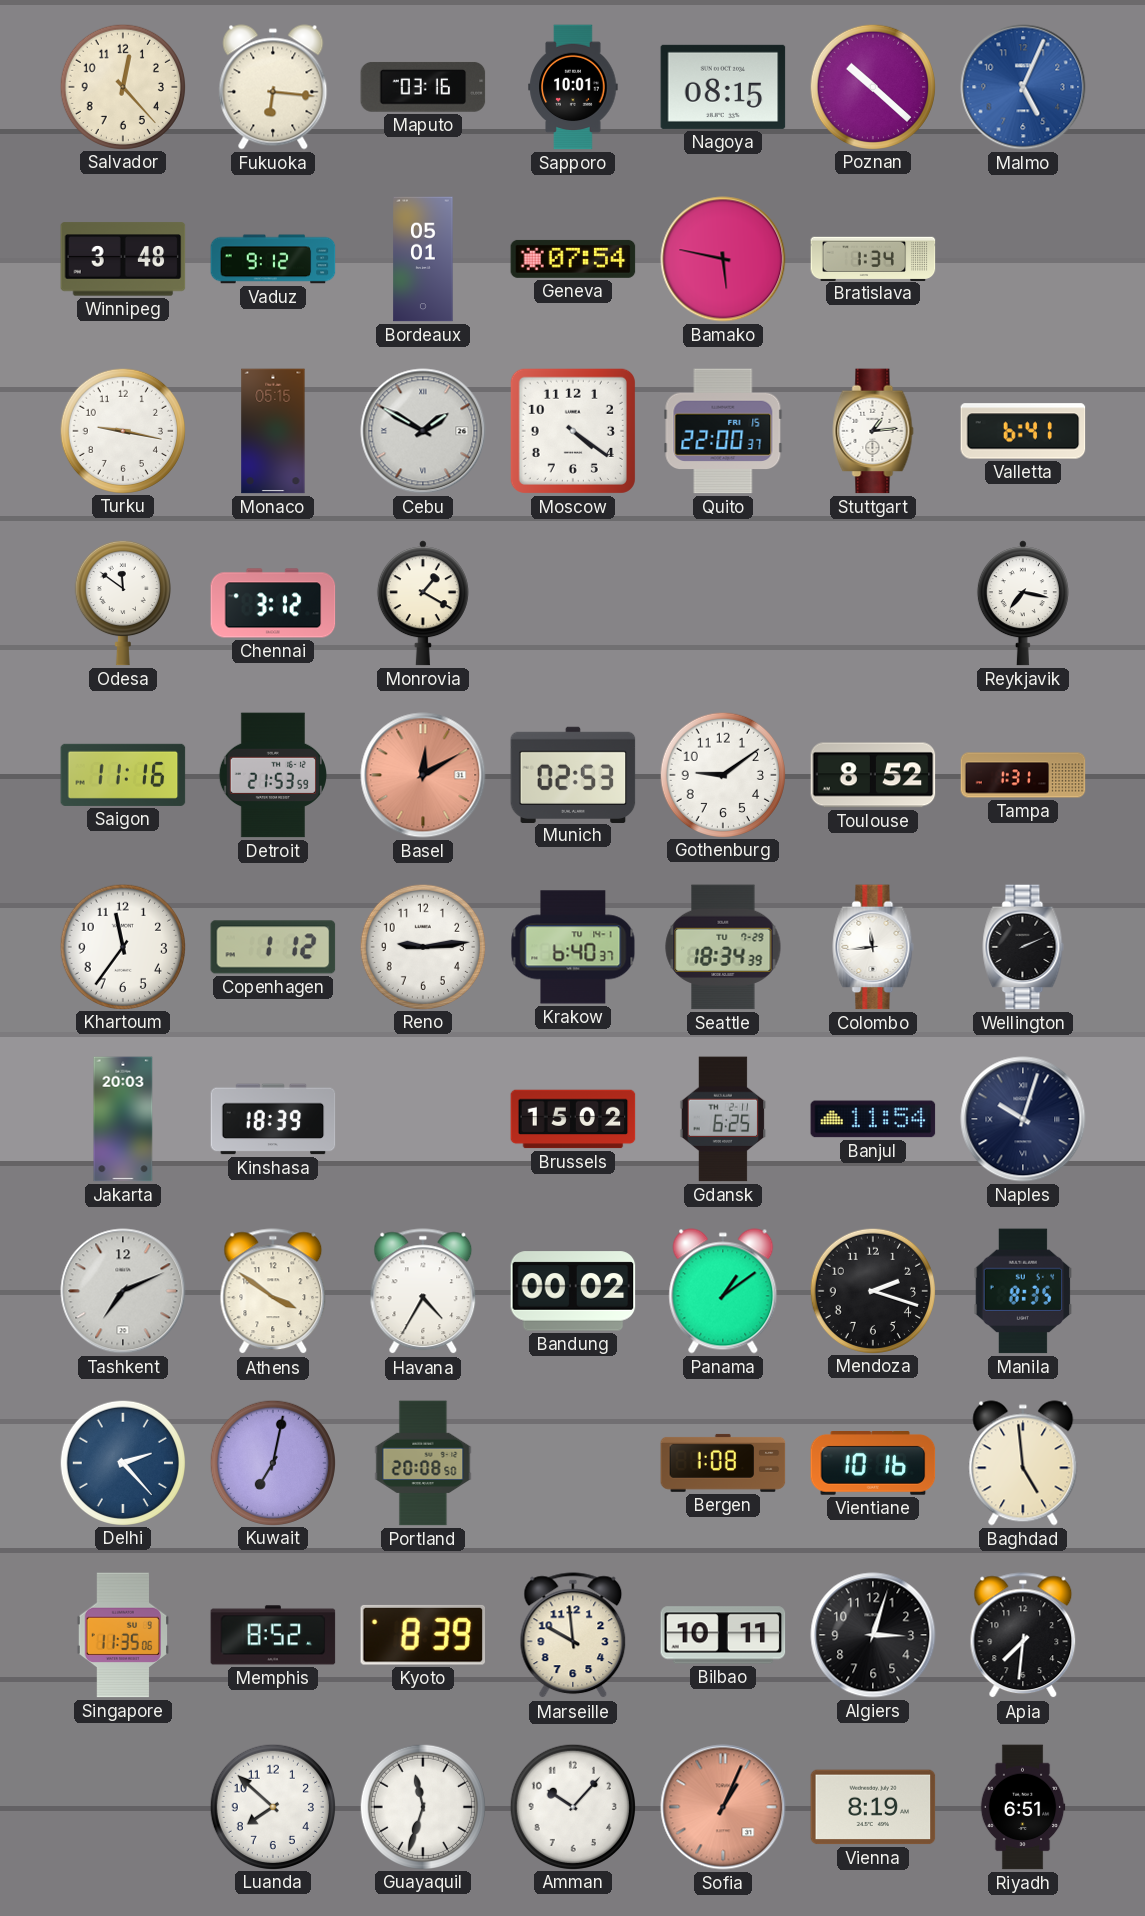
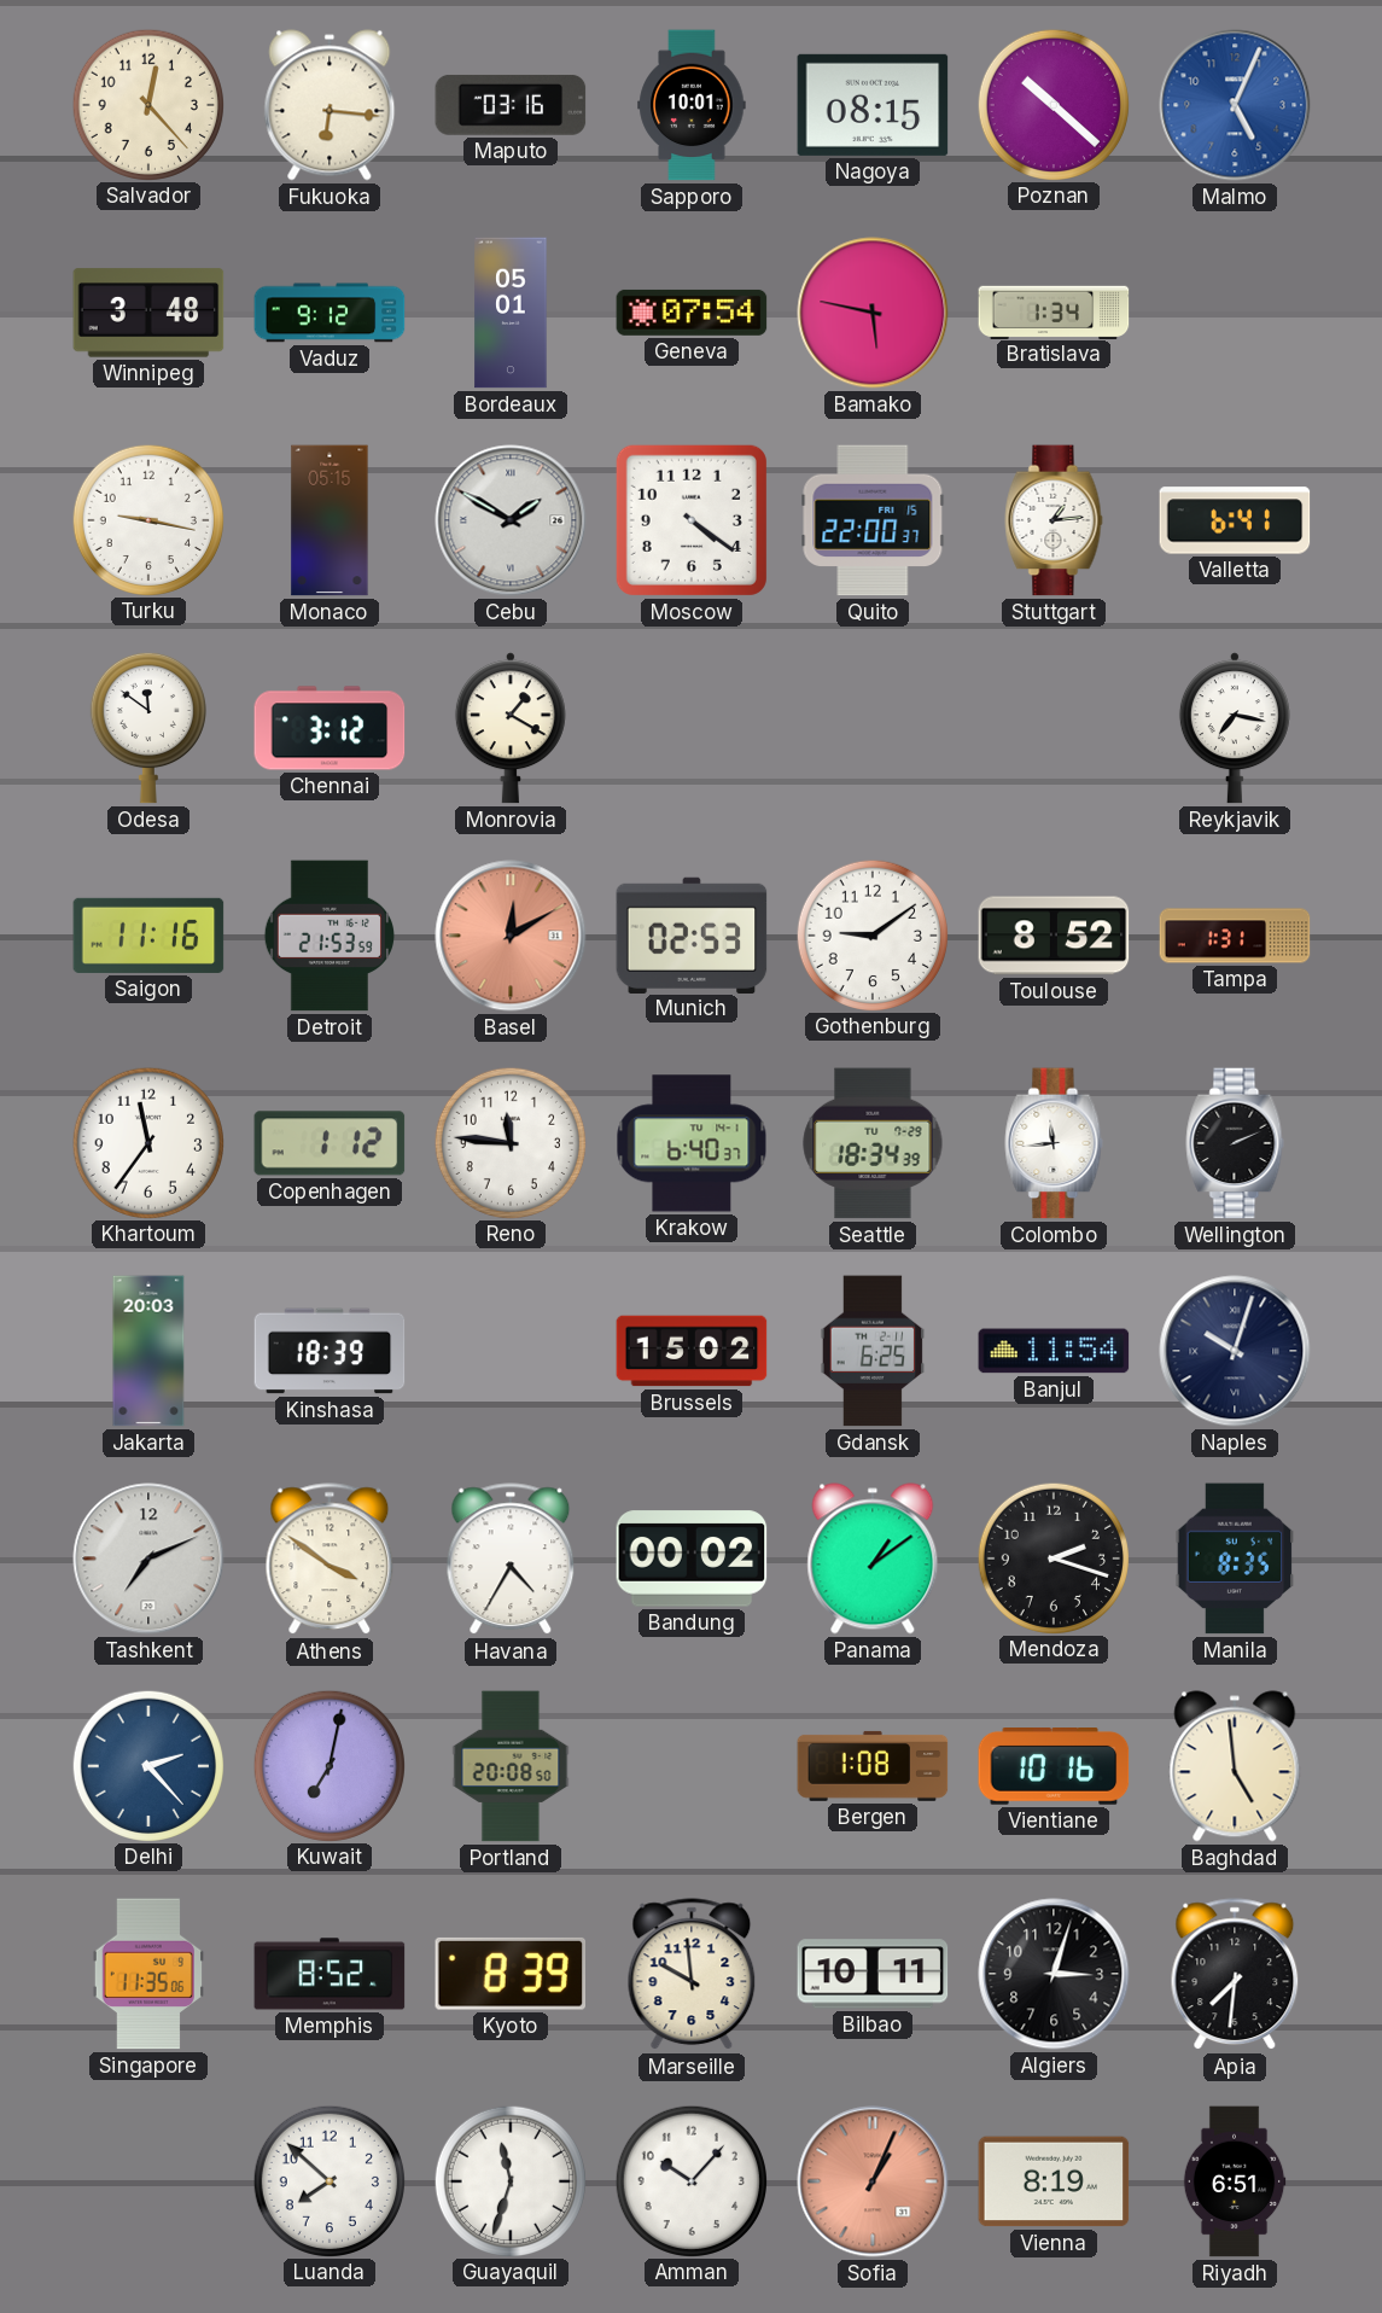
Reno: 9:14 -> 11:46 (509, 1142)
